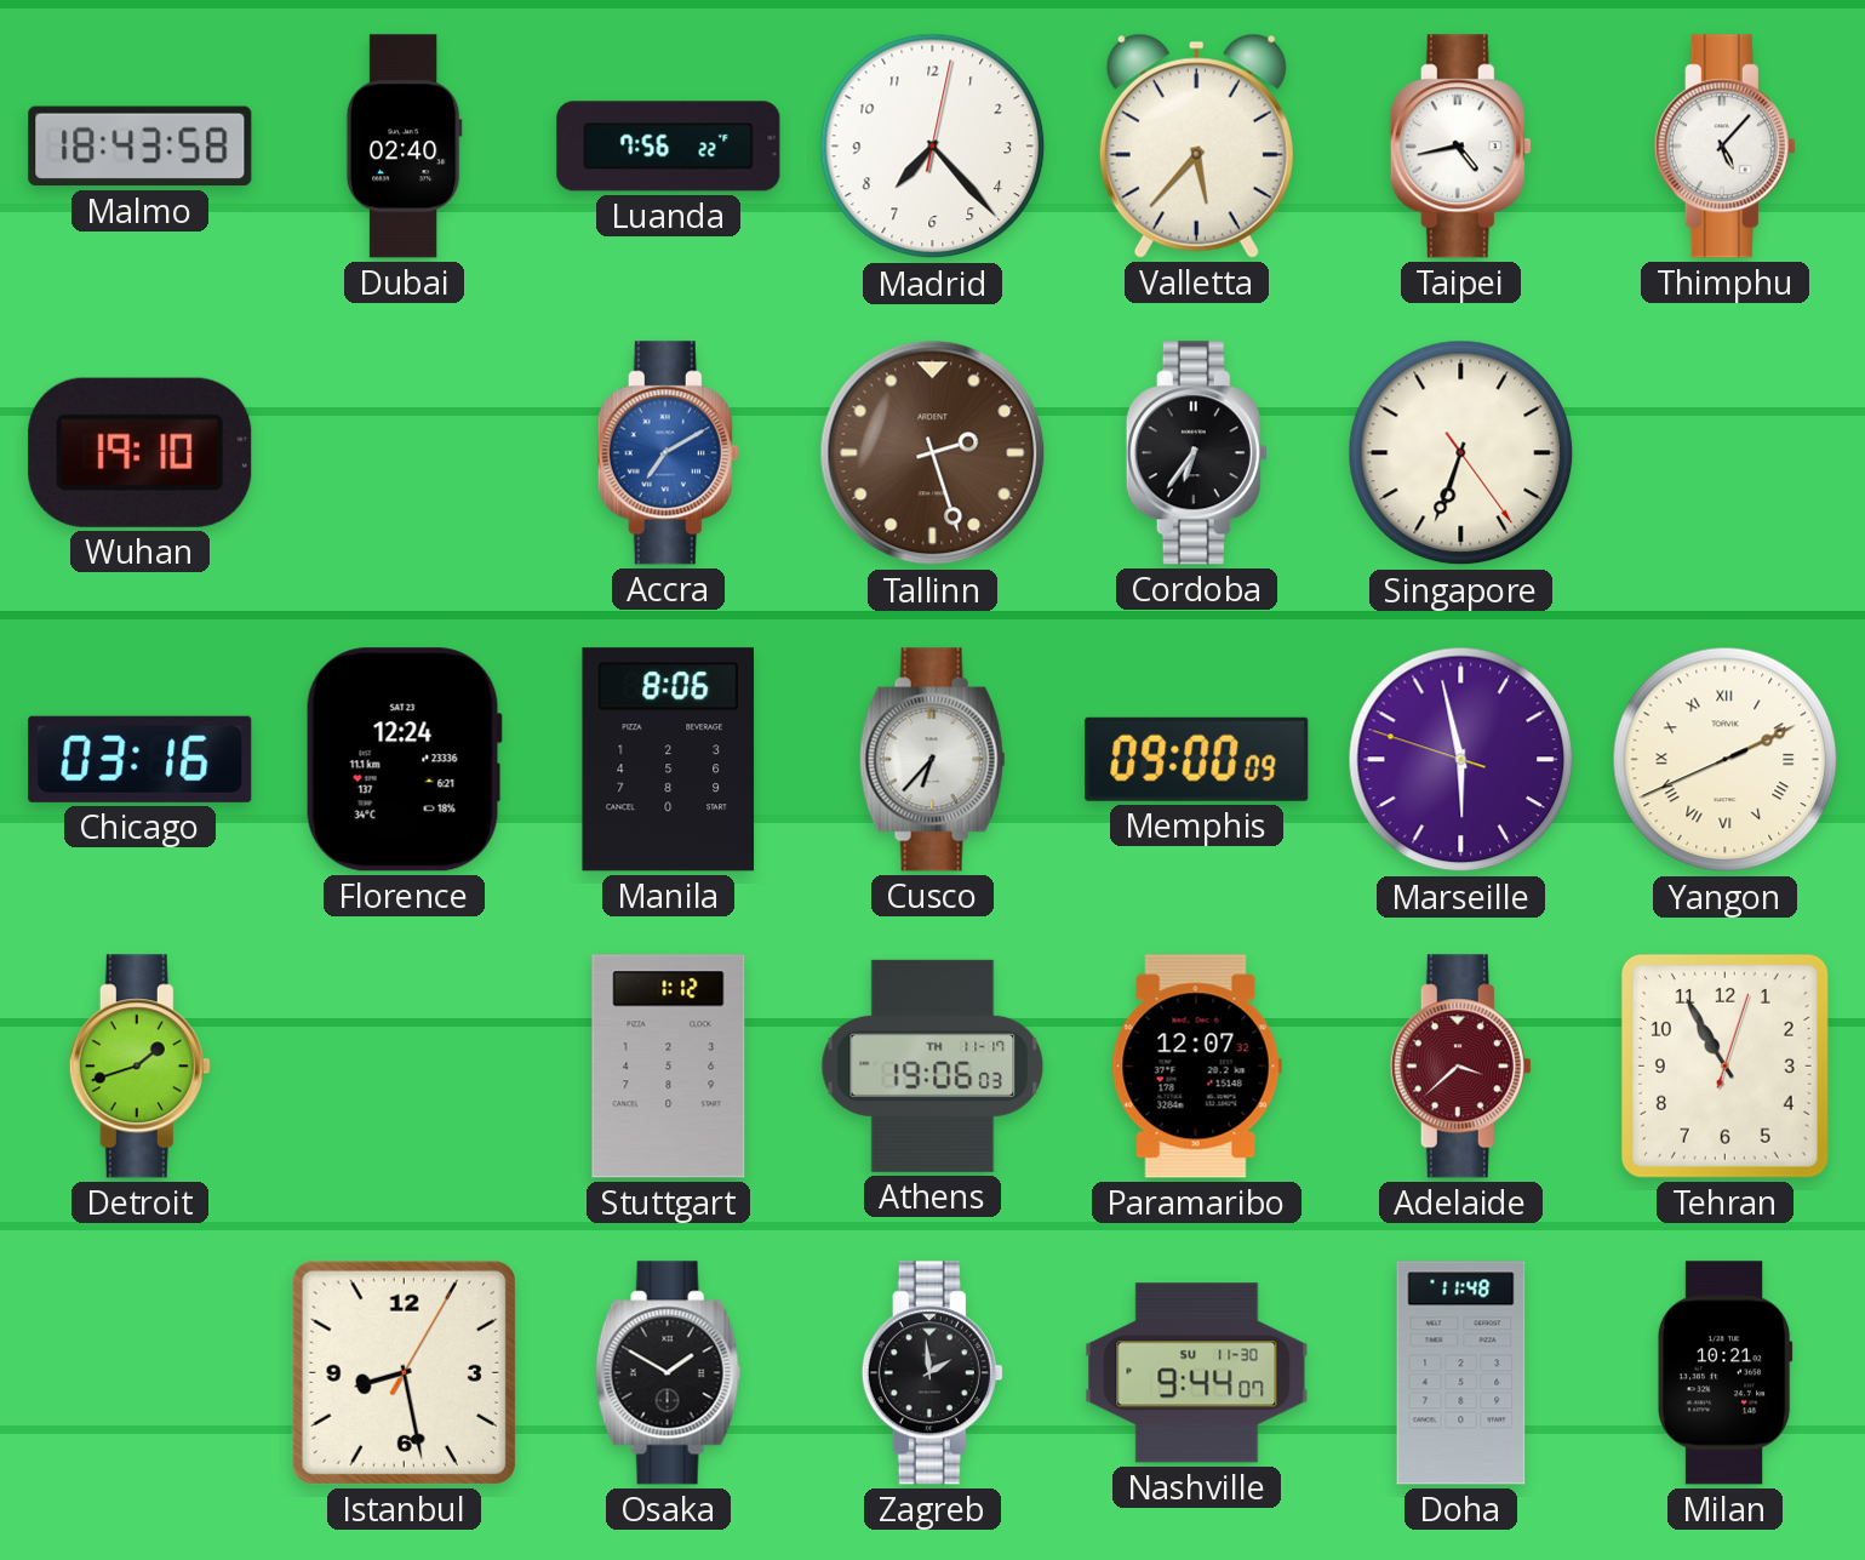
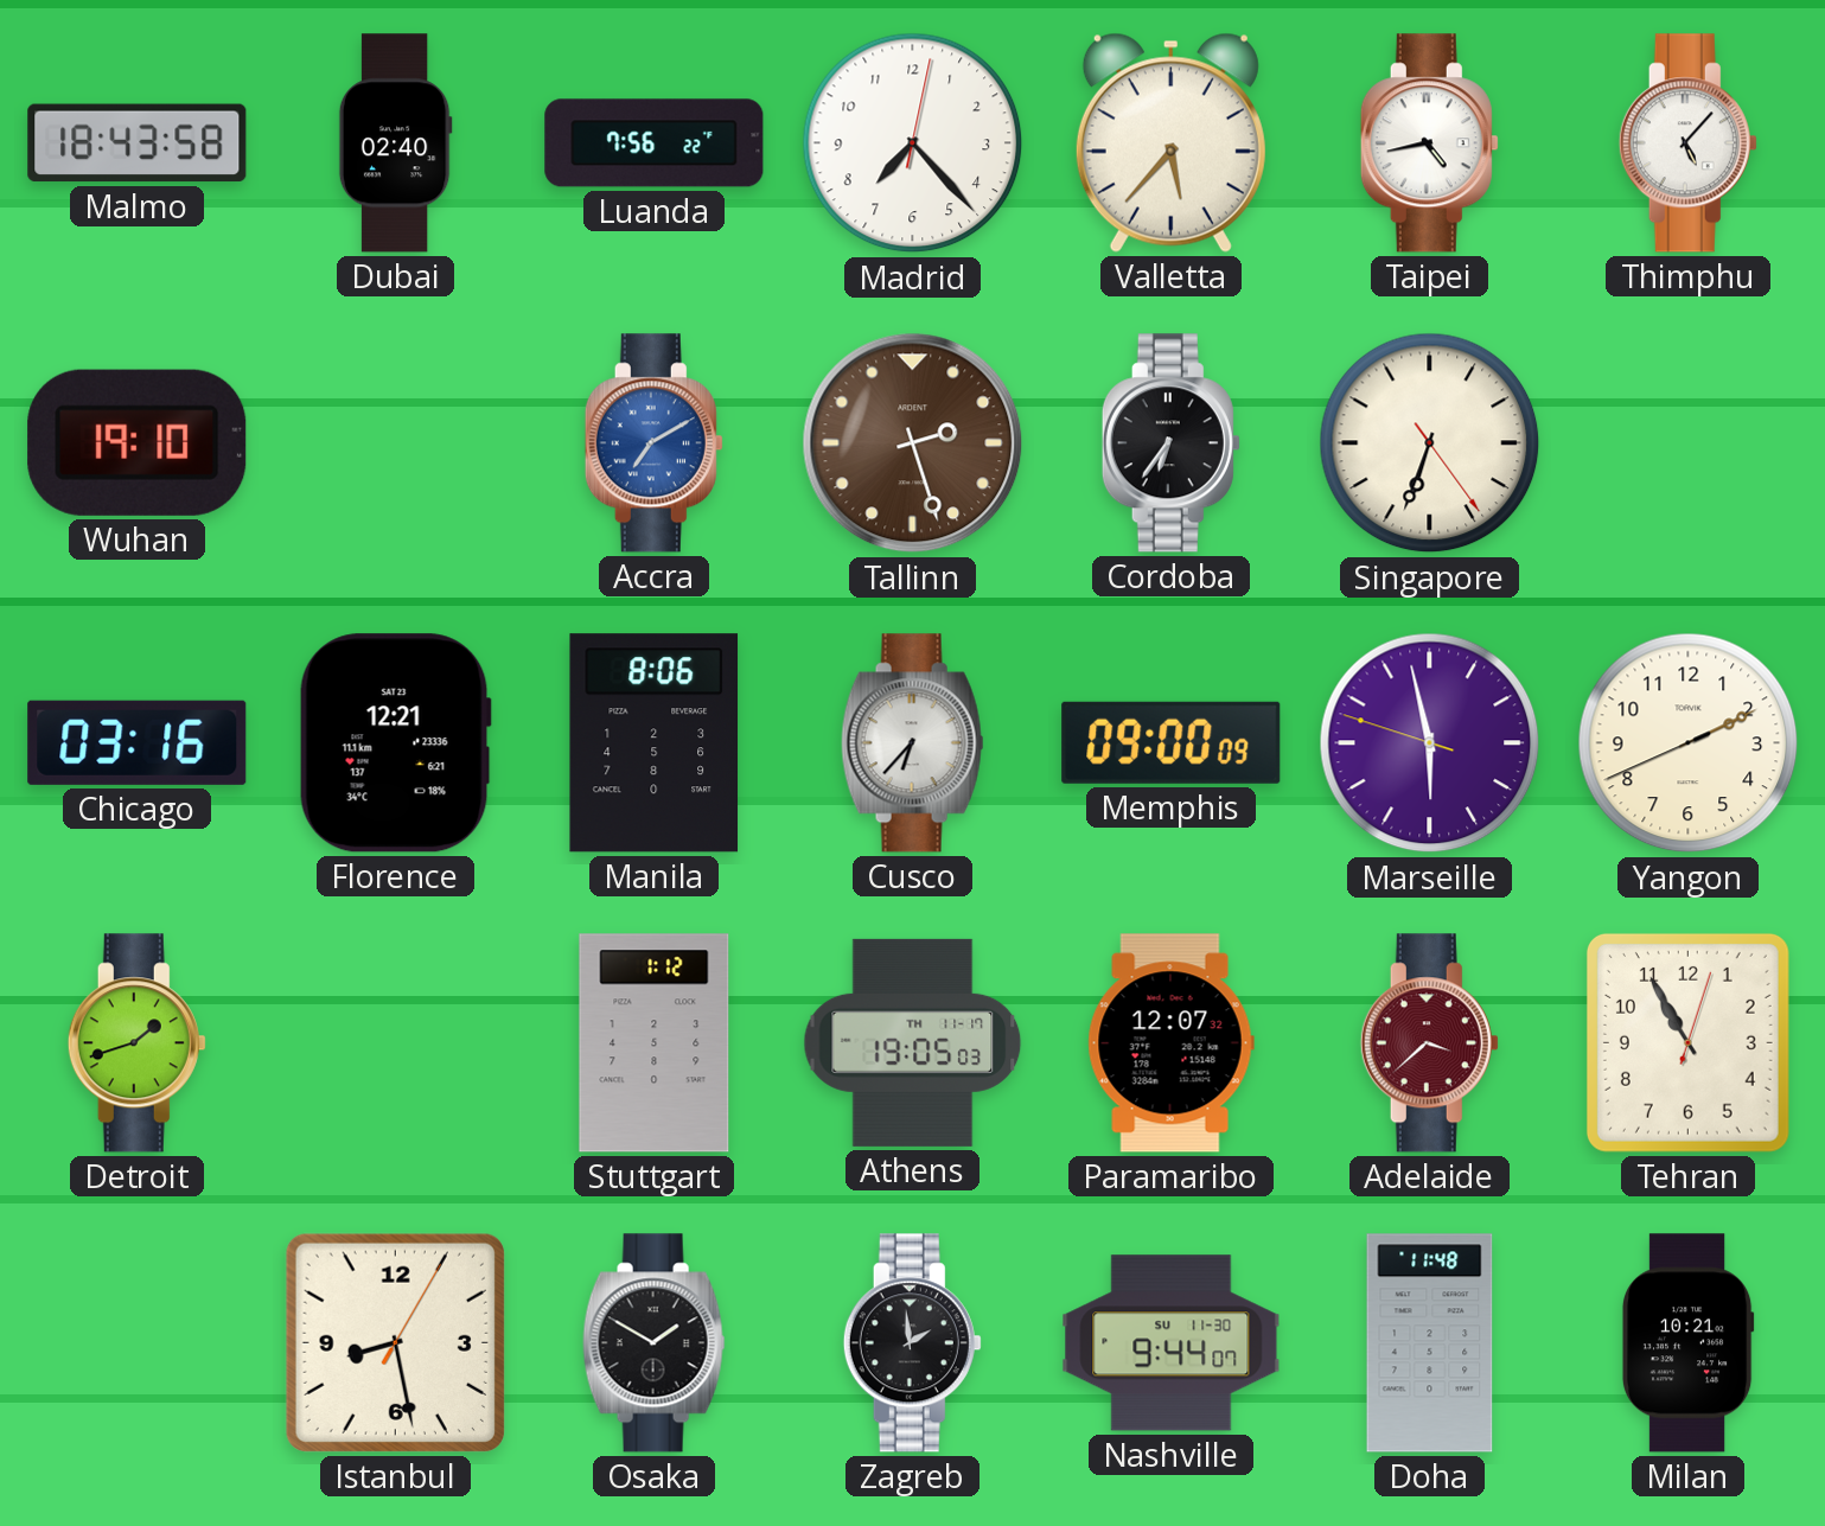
Florence: 12:24 -> 12:21 (395, 743)
Yangon numerals: Roman -> Arabic (1689, 743)
Athens: 19:06 -> 19:05 (913, 1042)
